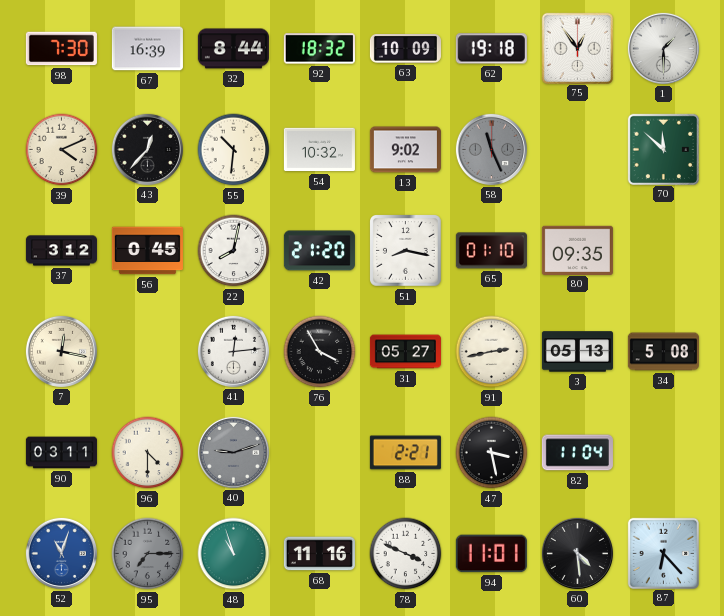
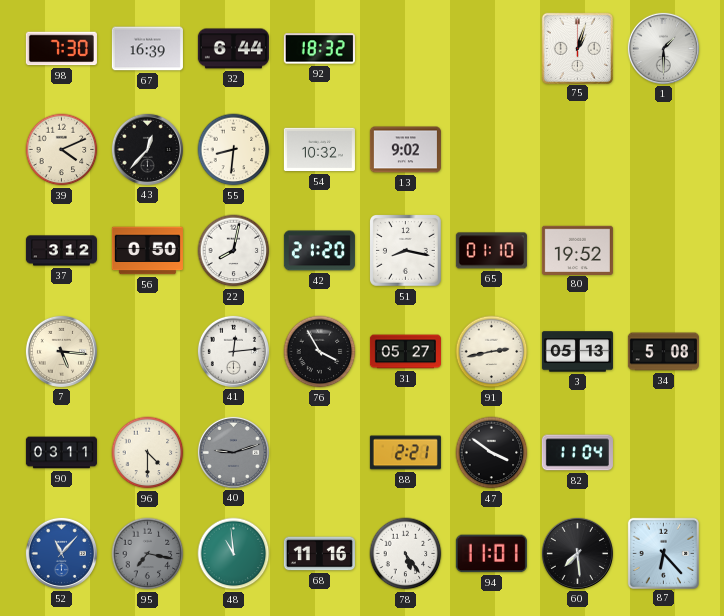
32: 8:44 -> 6:44 (233, 49)
63: 10:09 -> none (405, 49)
62: 19:18 -> none (491, 49)
75: 12:54 -> 1:03 (577, 48)
55: 10:31 -> 8:31 (234, 150)
58: 11:26 -> none (491, 149)
70: 11:52 -> none (663, 149)
56: 0:45 -> 0:50 (147, 251)
80: 09:35 -> 19:52 (577, 250)
7: 12:17 -> 5:16 (61, 351)
47: 3:28 -> 3:51 (492, 453)
52: 11:03 -> 11:07 (61, 553)
95: 7:15 -> 7:17 (148, 554)
48: 10:57 -> 10:59 (234, 554)
78: 3:49 -> 5:24 (406, 554)
60: 4:29 -> 7:29 (577, 553)
